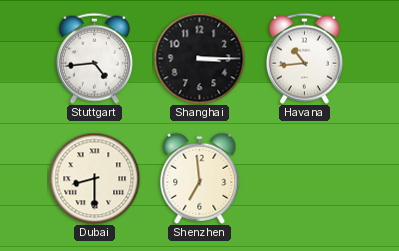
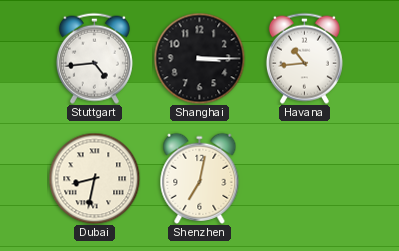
Dubai: 8:30 -> 8:32 (94, 178)
Shenzhen: 6:59 -> 7:02 (200, 178)
